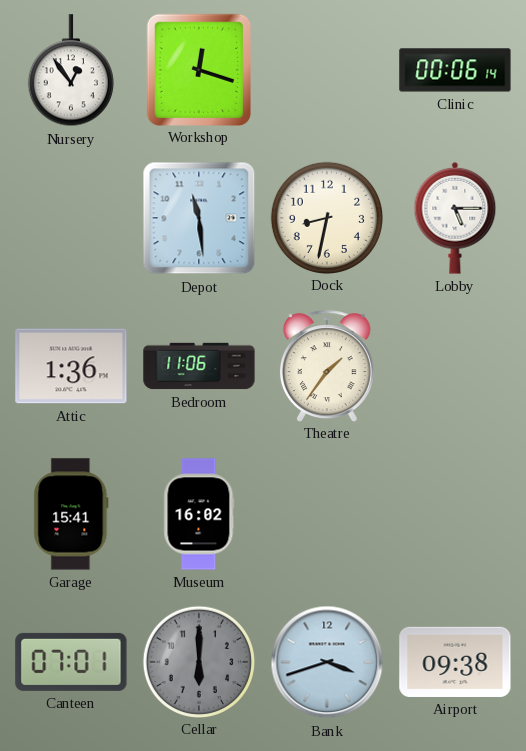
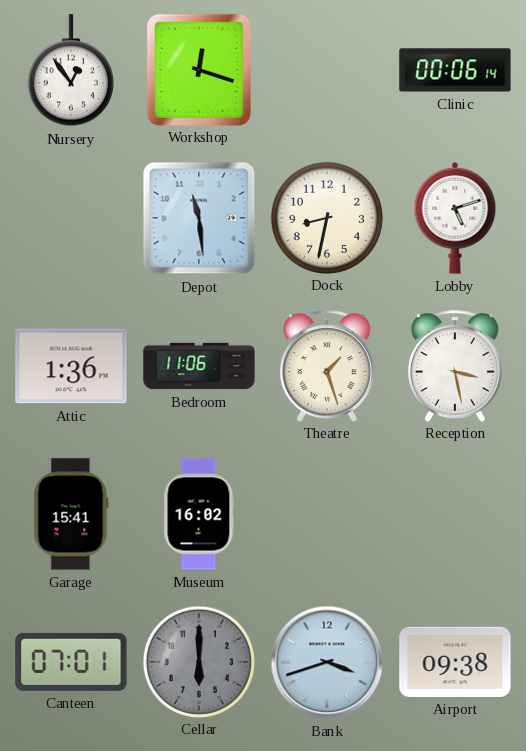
Lobby: 5:15 -> 5:12 (455, 218)
Theatre: 1:36 -> 1:27 (327, 366)
Reception: none -> 3:28 (455, 366)
